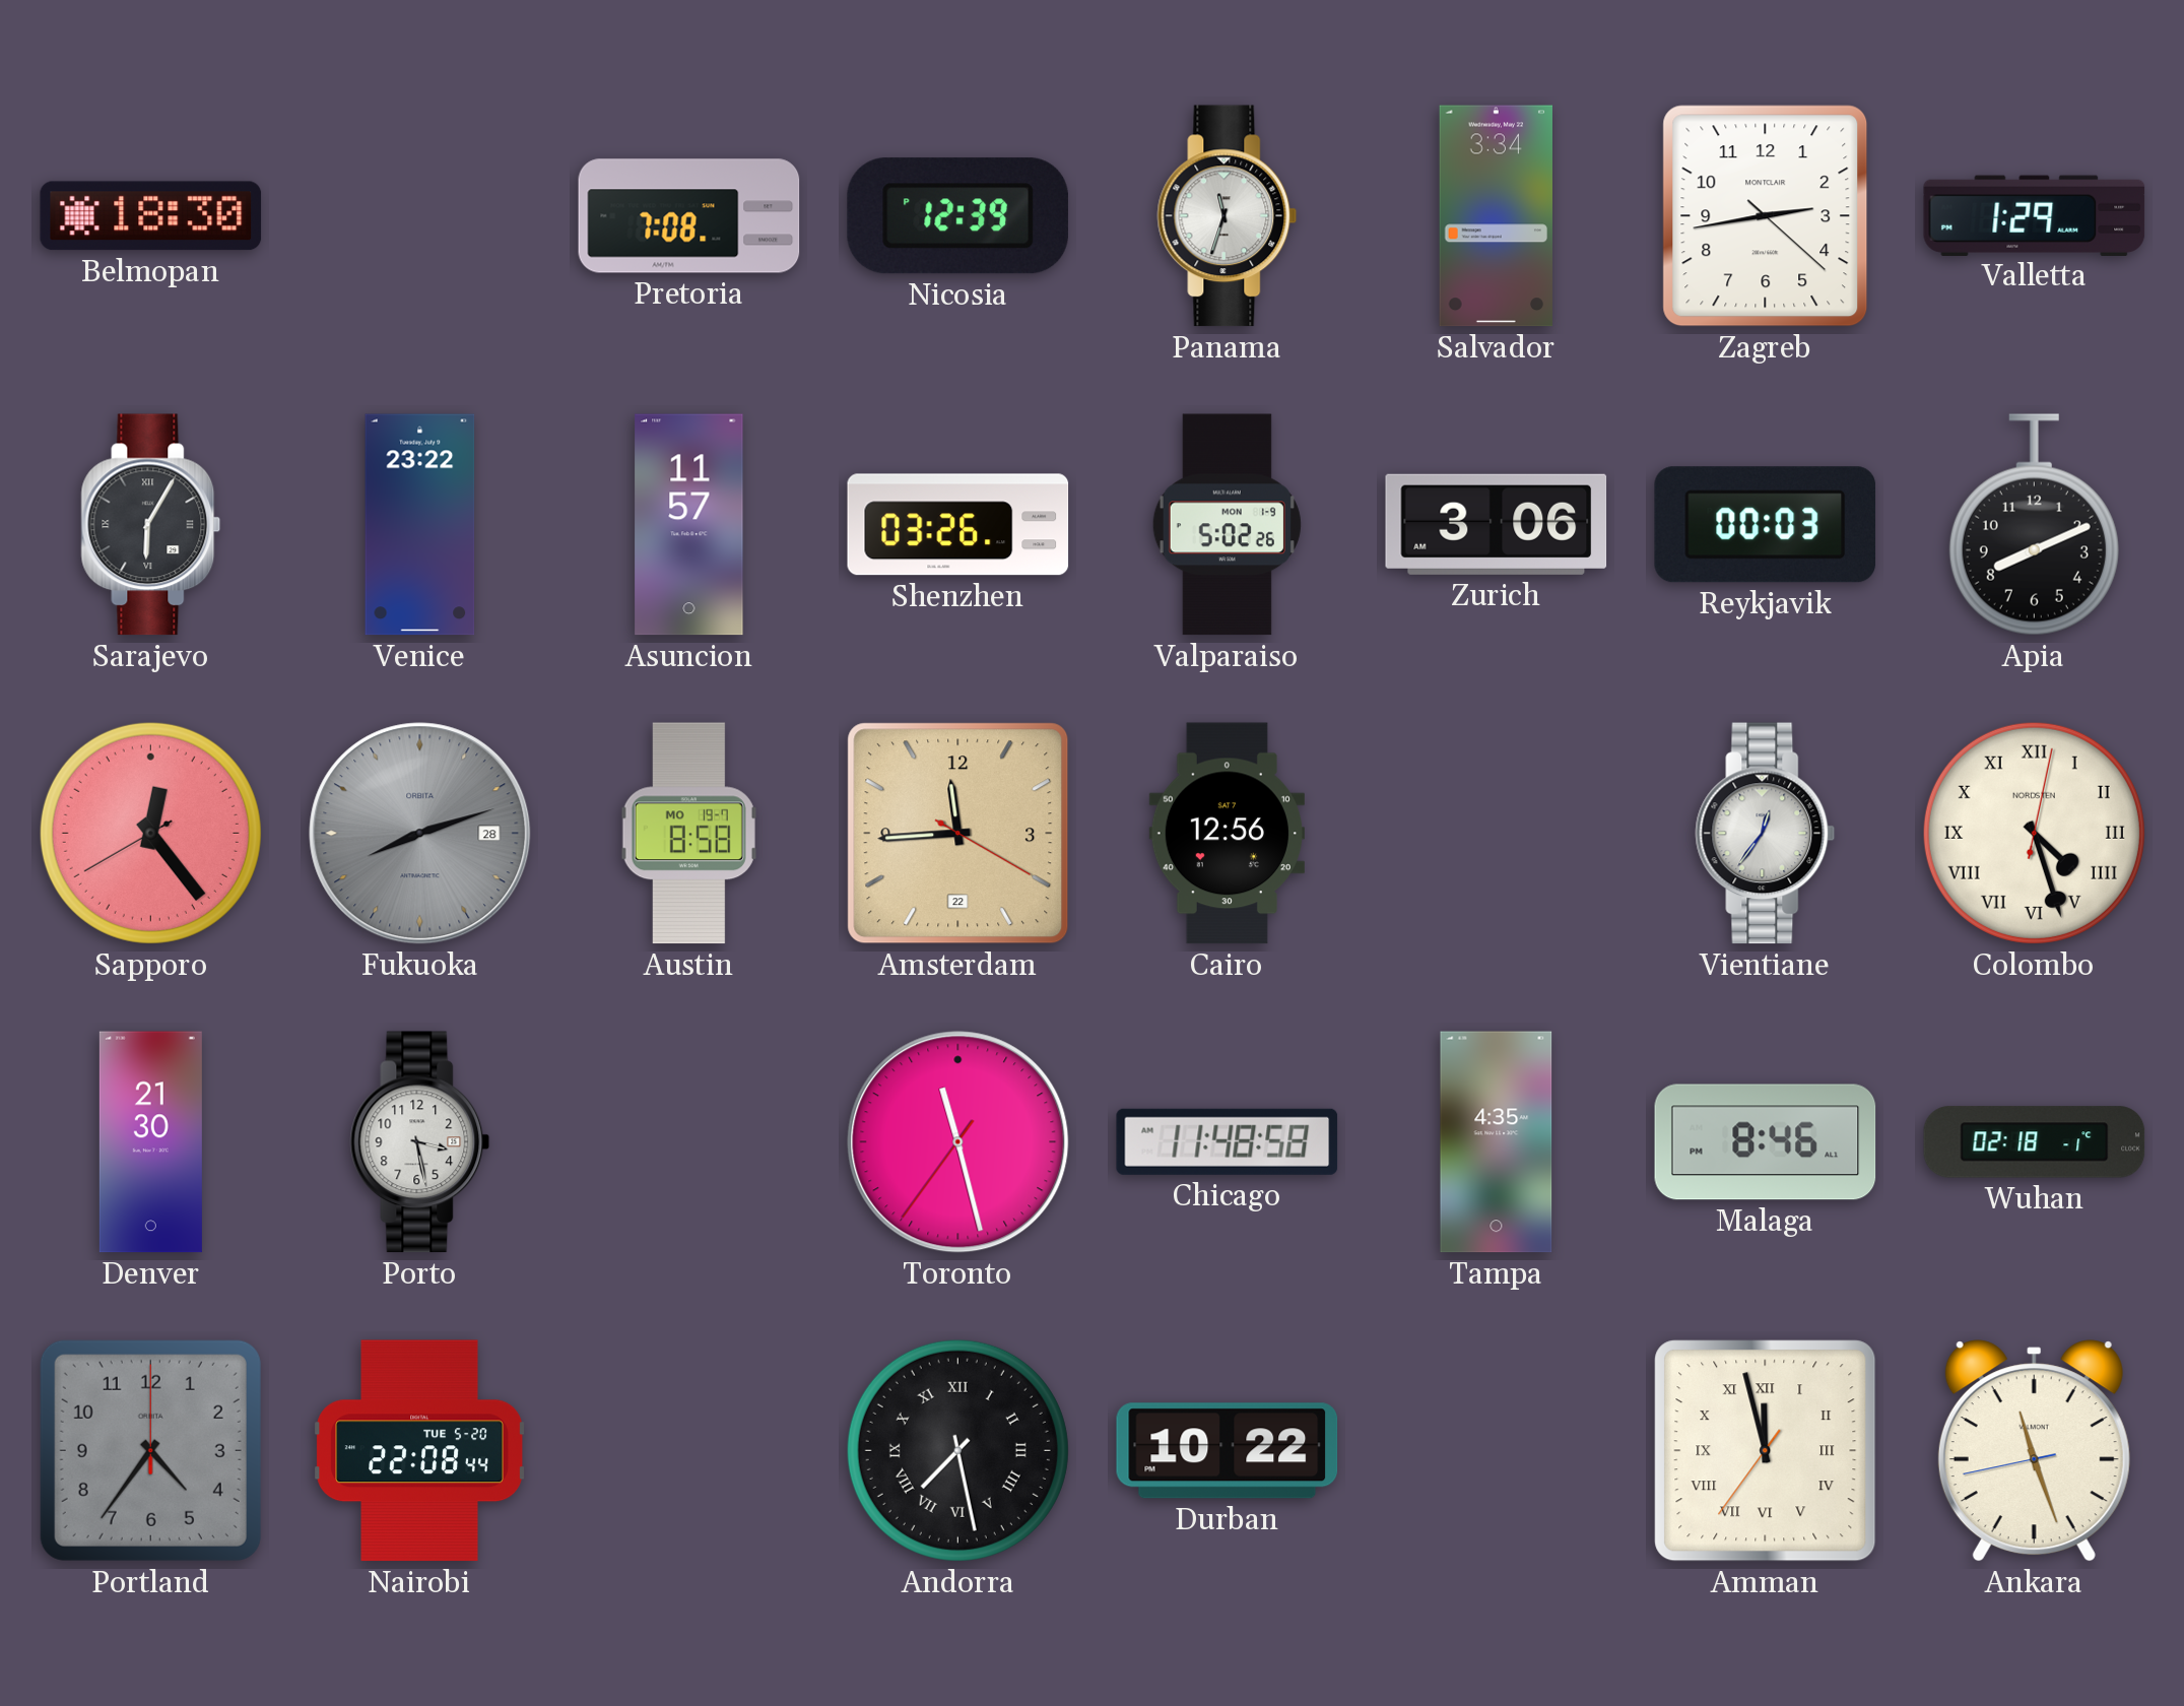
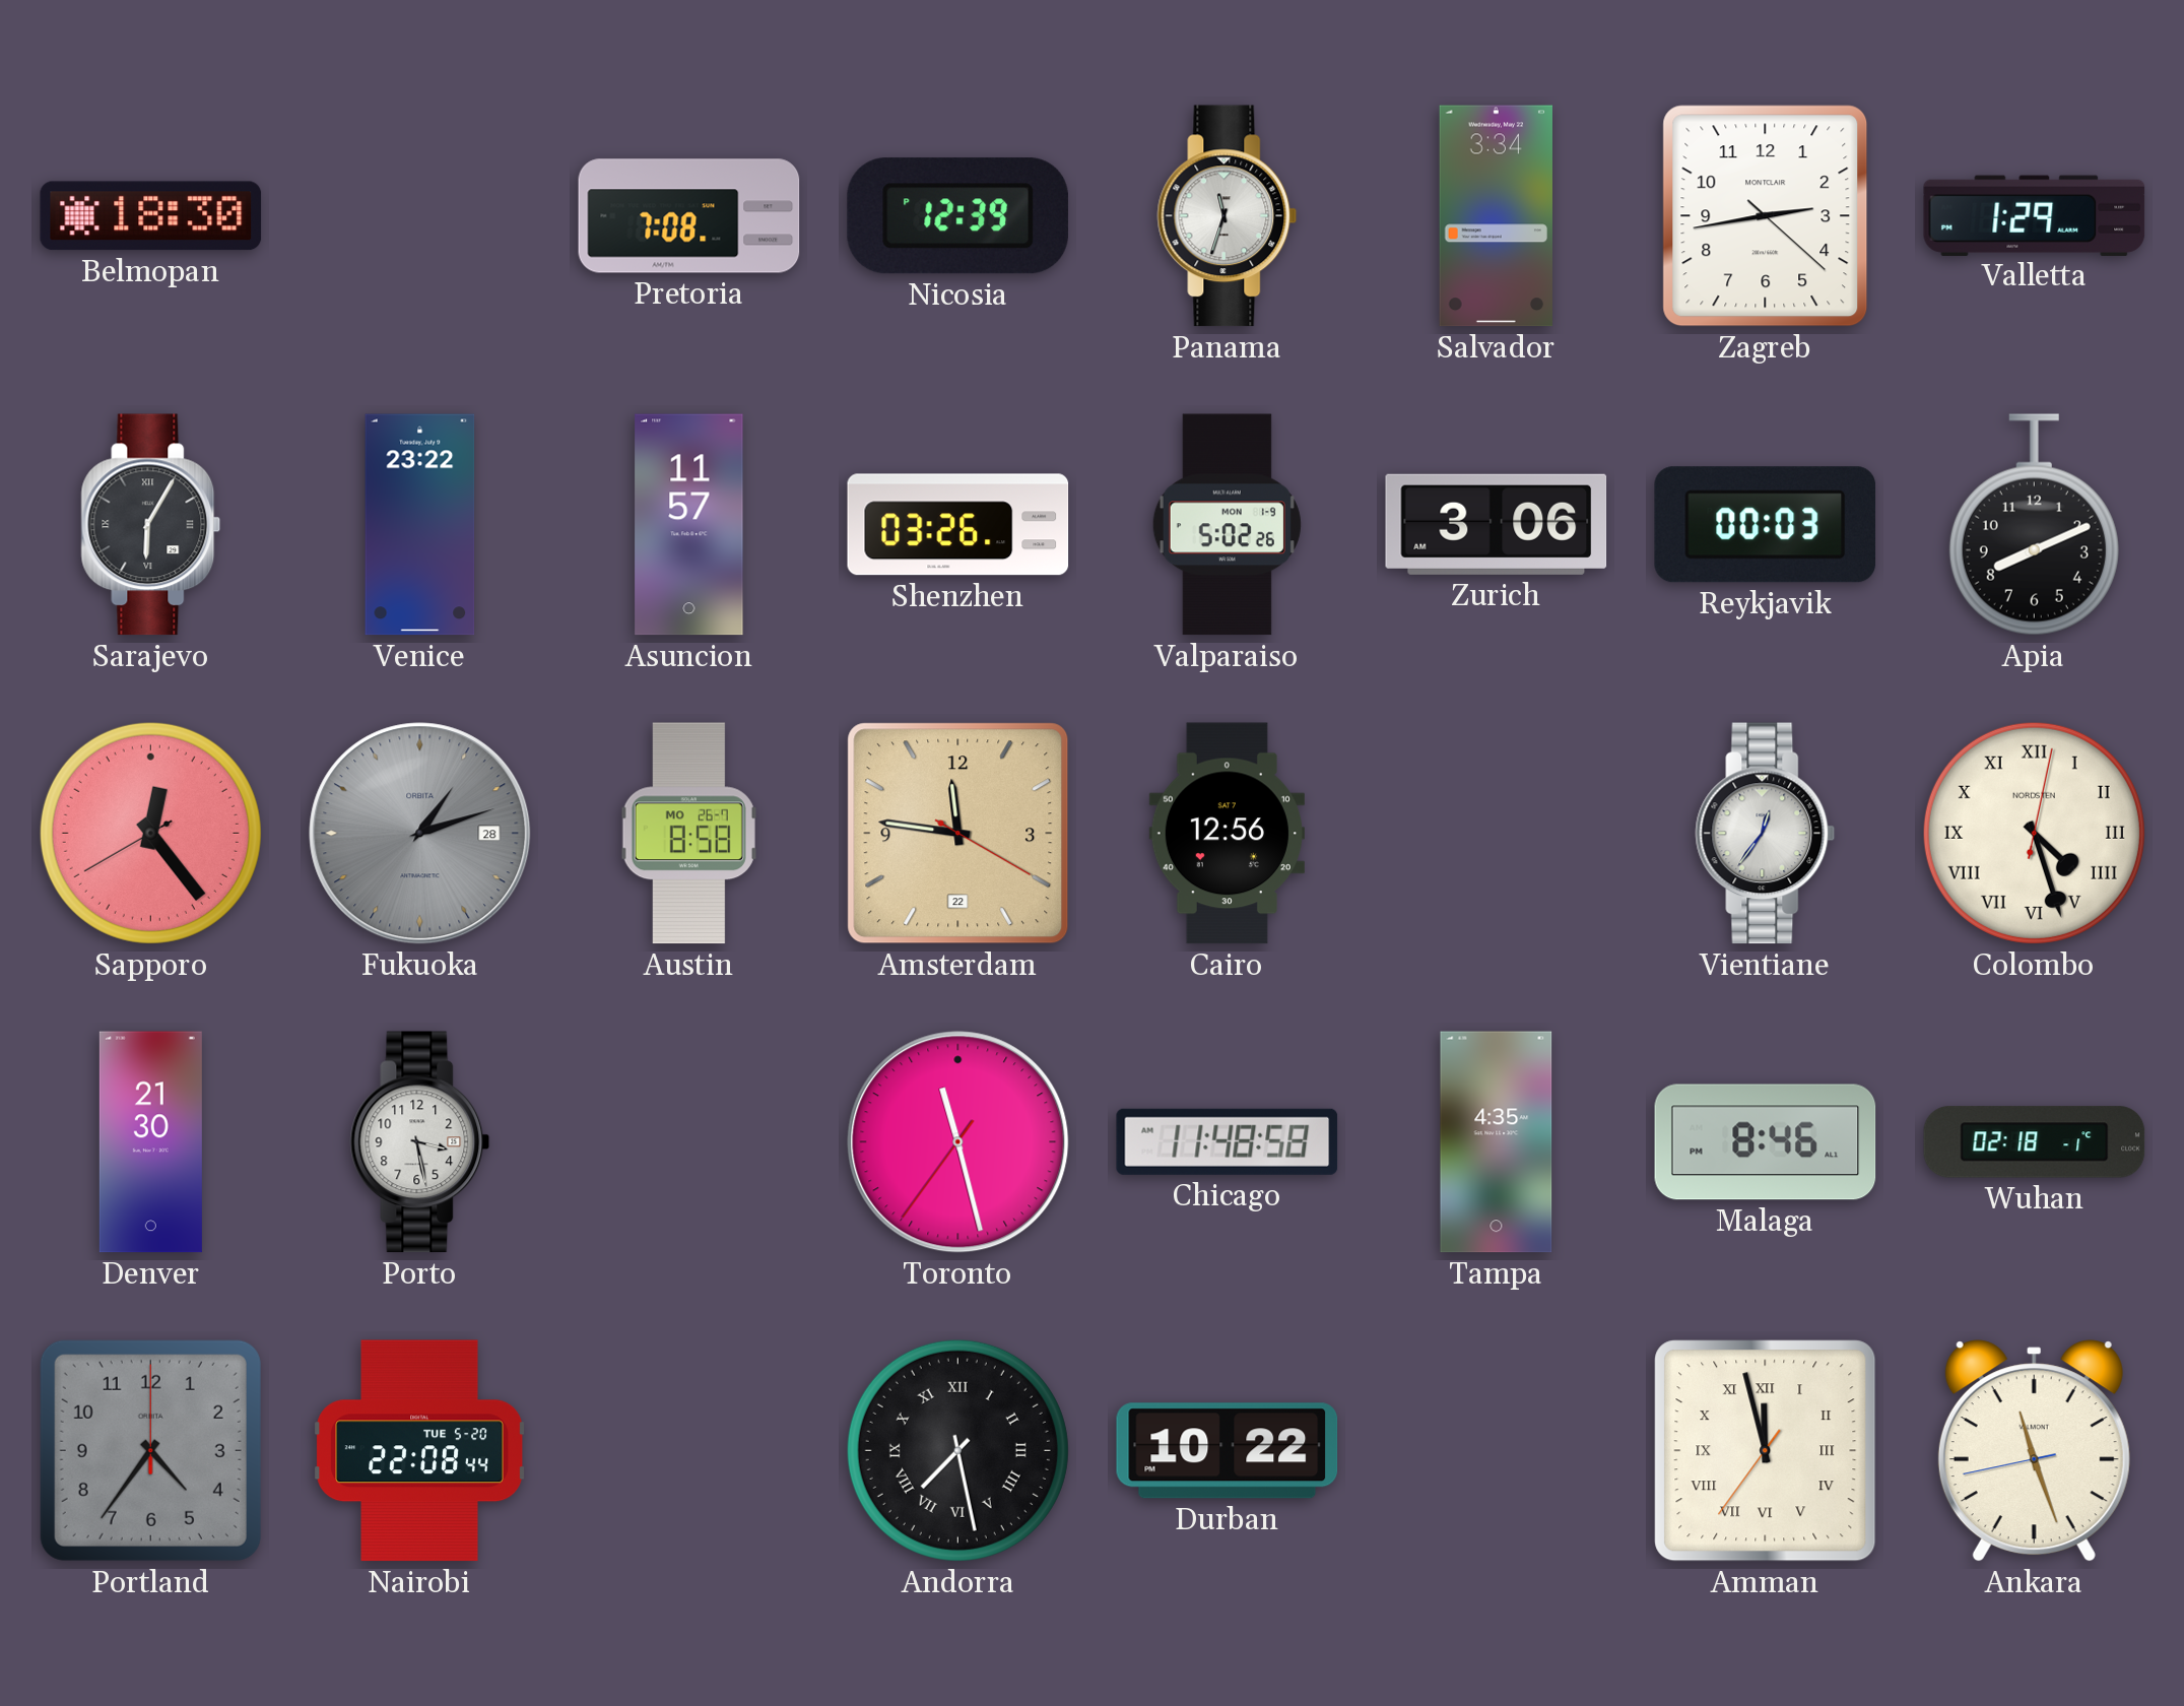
Fukuoka: 8:12 -> 1:12 (420, 834)
Austin date: MO 19-7 -> MO 26-7 (688, 834)
Amsterdam: 11:44 -> 11:46 (958, 834)
